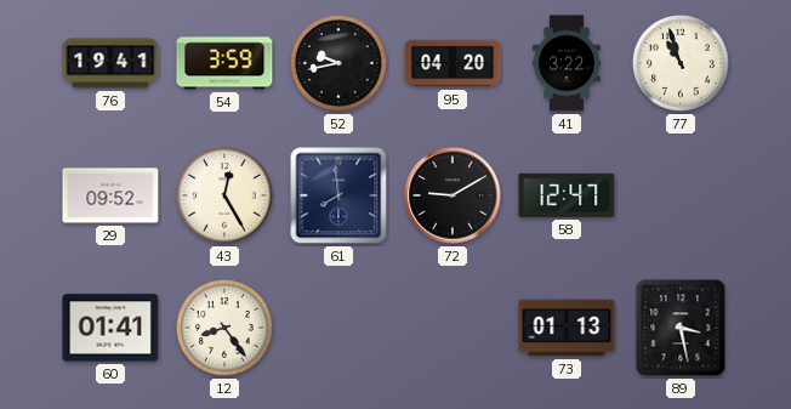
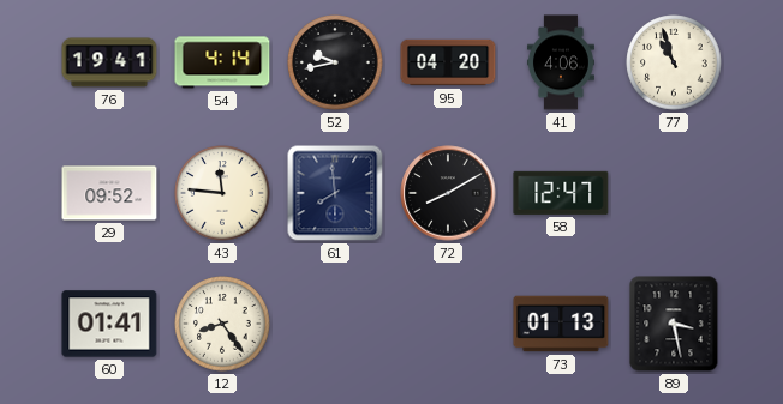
54: 3:59 -> 4:14 (222, 62)
41: 3:22 -> 4:06 (561, 62)
43: 12:25 -> 11:46 (222, 193)
72: 9:10 -> 8:10 (448, 193)
